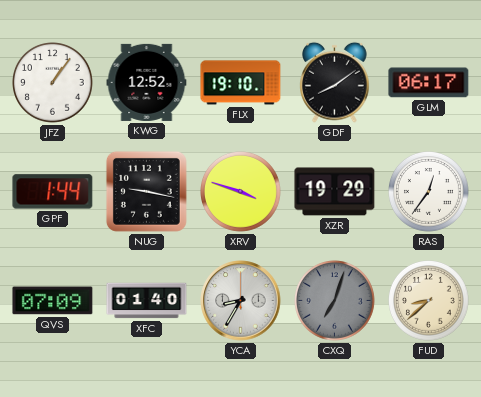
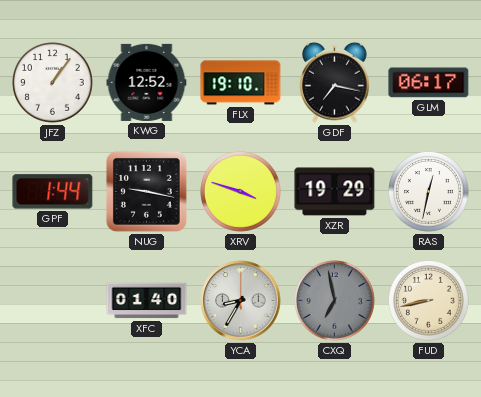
GDF: 8:09 -> 7:17 (335, 82)
RAS: 12:36 -> 12:32 (429, 192)
QVS: 07:09 -> none (53, 301)
CXQ: 7:03 -> 6:58 (335, 301)
FUD: 8:38 -> 8:43 (429, 301)
